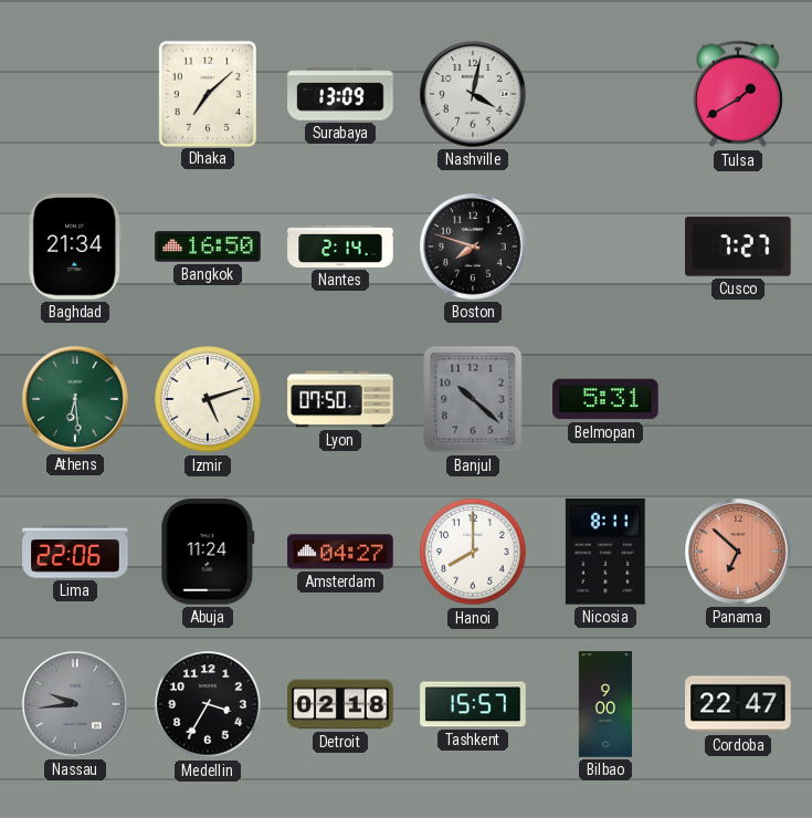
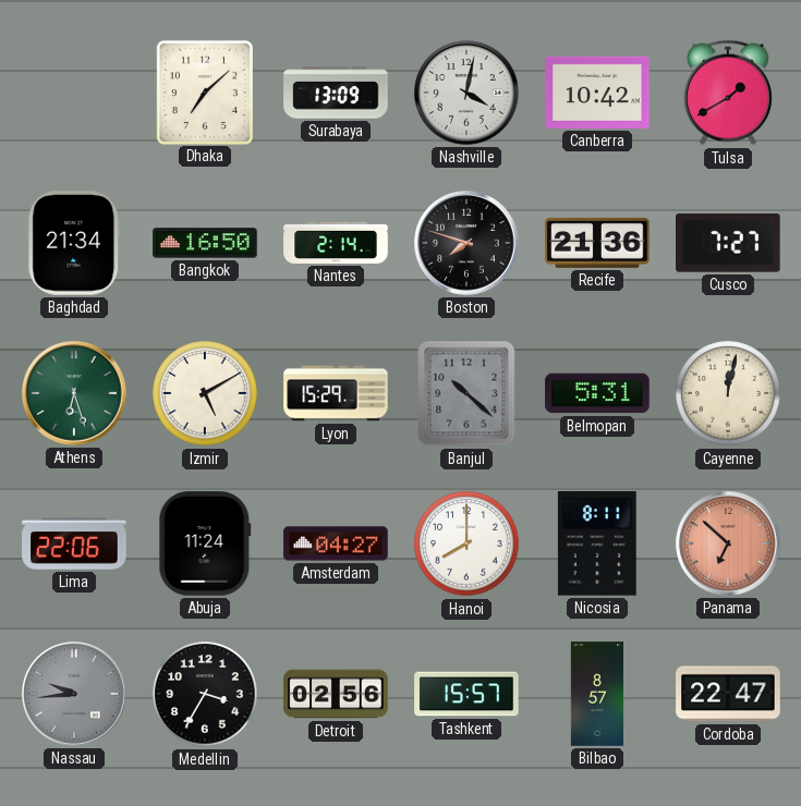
Canberra: none -> 10:42 (597, 93)
Recife: none -> 21:36 (597, 243)
Athens: 6:29 -> 6:27 (74, 393)
Izmir: 5:12 -> 5:10 (205, 393)
Lyon: 07:50 -> 15:29 (336, 393)
Cayenne: none -> 12:02 (728, 393)
Detroit: 02:18 -> 02:56 (336, 694)
Bilbao: 9:00 -> 8:57 (596, 694)
